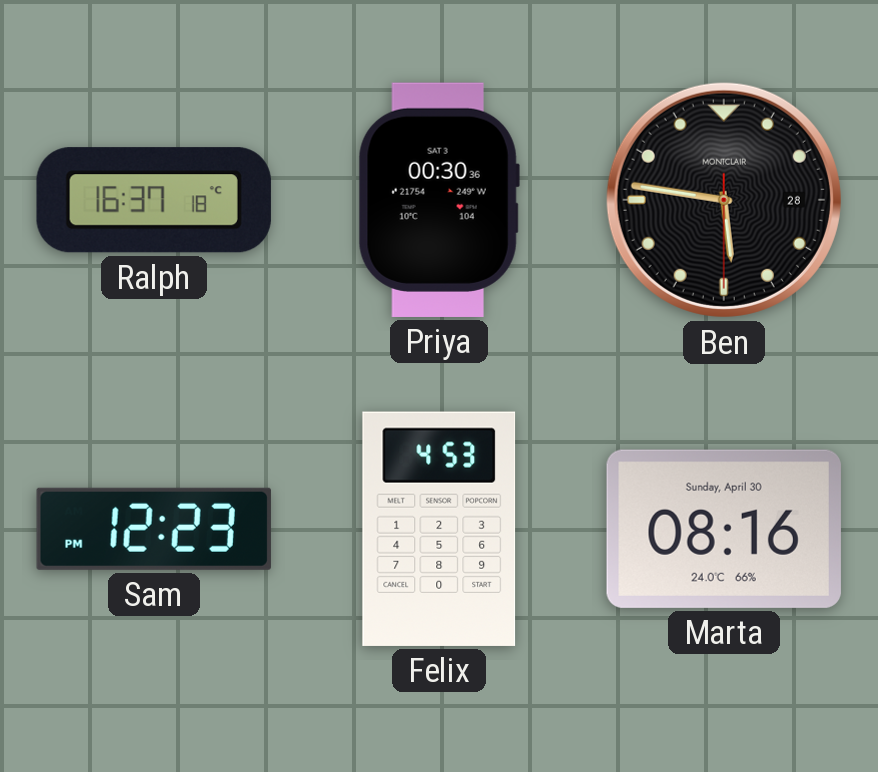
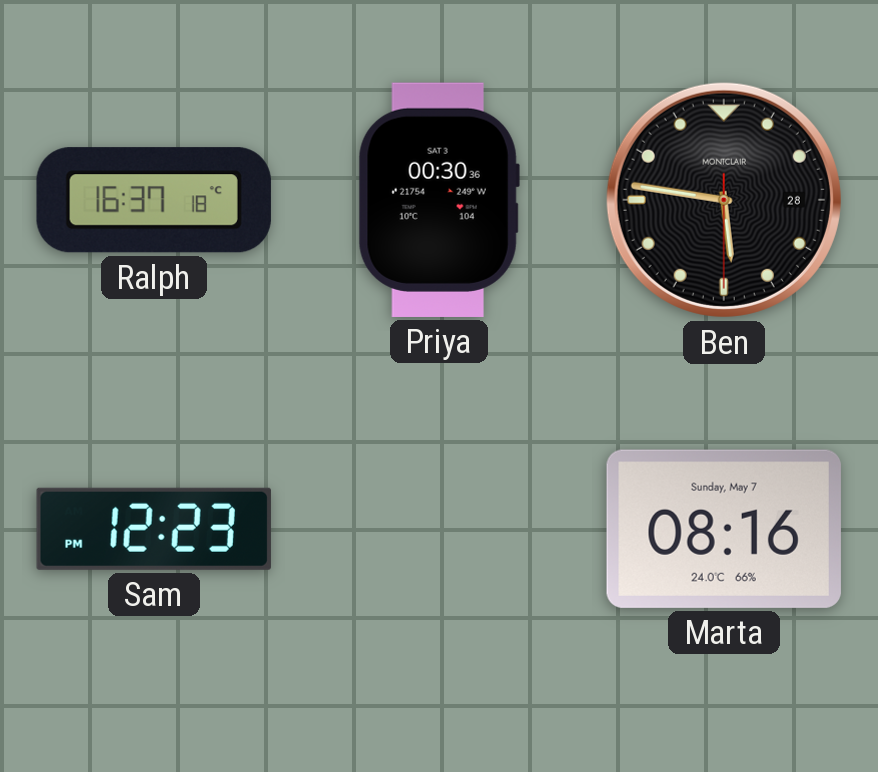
Felix: 4:53 -> none (439, 529)
Marta date: Sunday, April 30 -> Sunday, May 7 (724, 529)
